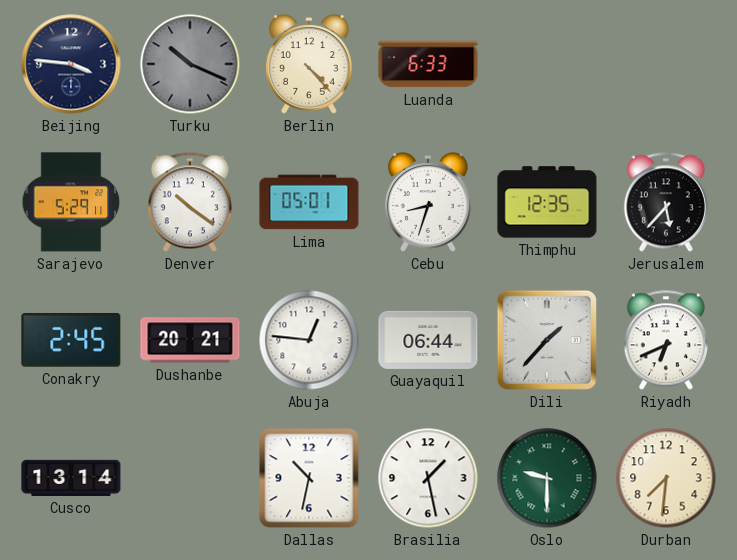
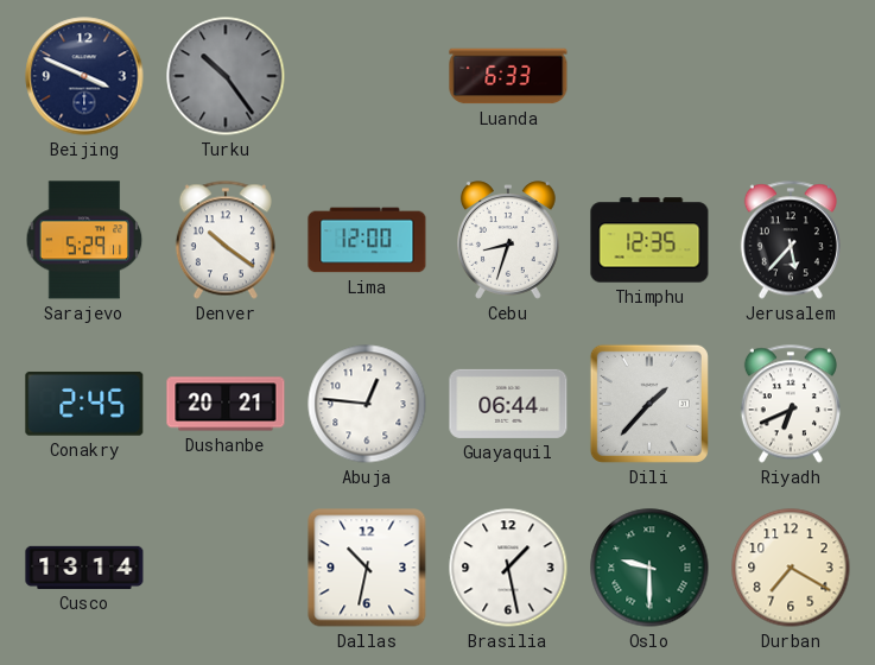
Beijing: 3:46 -> 3:49 (84, 76)
Turku: 10:19 -> 10:24 (226, 76)
Berlin: 4:23 -> none (309, 64)
Lima: 05:01 -> 12:00 (367, 240)
Durban: 7:31 -> 7:20 (791, 568)
